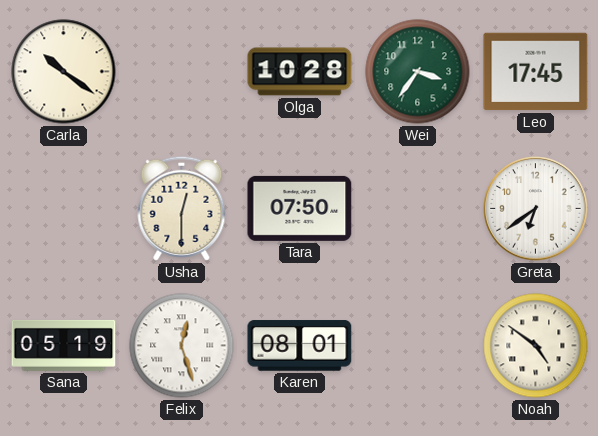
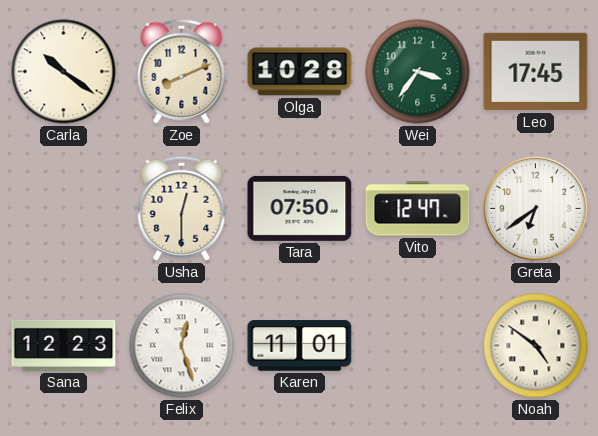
Zoe: none -> 8:11 (182, 71)
Vito: none -> 12:47 (418, 209)
Sana: 05:19 -> 12:23 (64, 345)
Karen: 08:01 -> 11:01 (300, 346)
